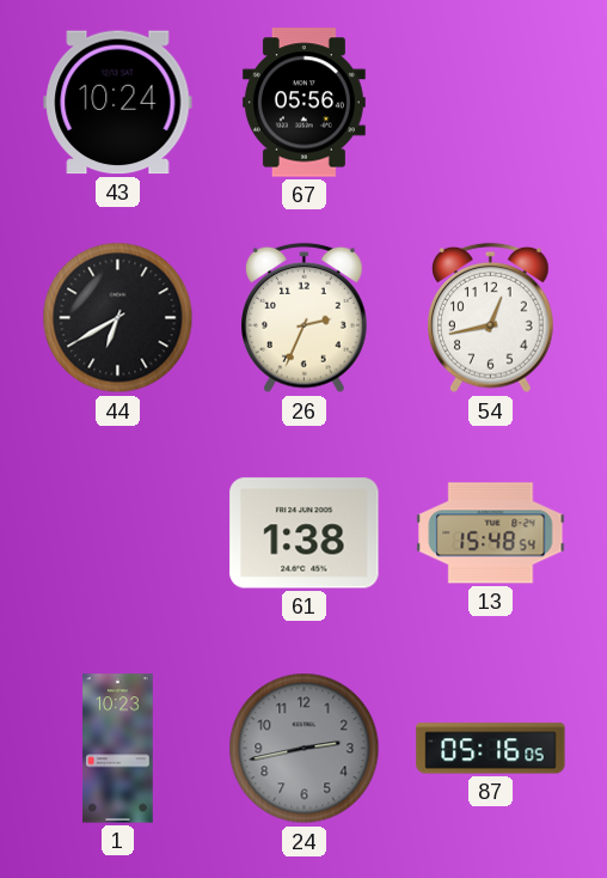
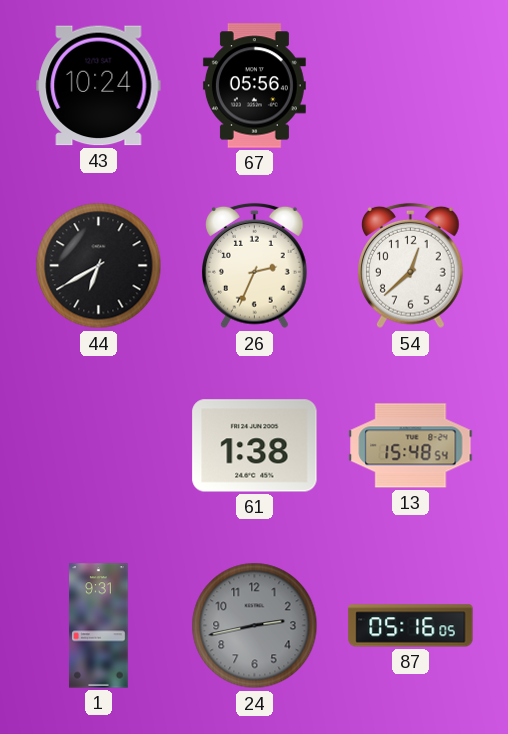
54: 12:43 -> 12:38 (411, 266)
1: 10:23 -> 9:31 (99, 626)
